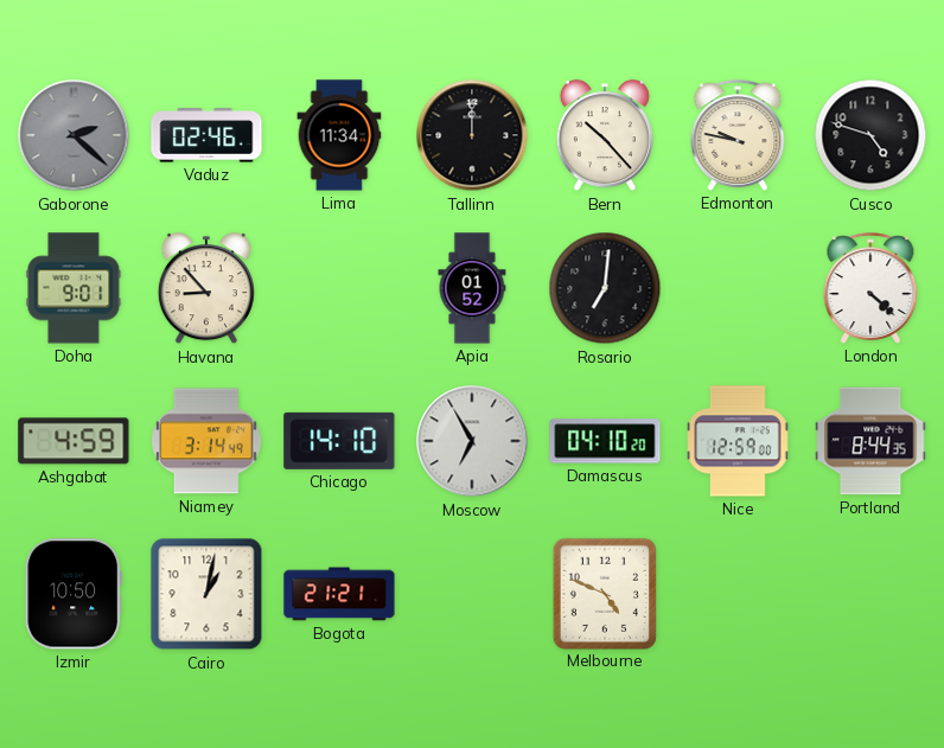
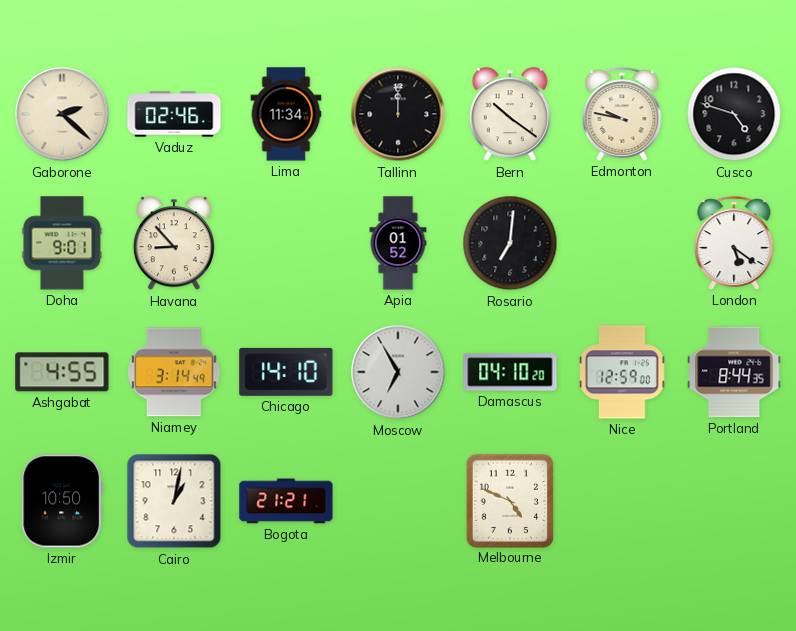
Gaborone dial: grey -> cream (62, 114)
Bern: 10:23 -> 10:21 (510, 115)
London: 4:22 -> 5:21 (734, 243)
Ashgabat: 4:59 -> 4:55 (62, 372)
